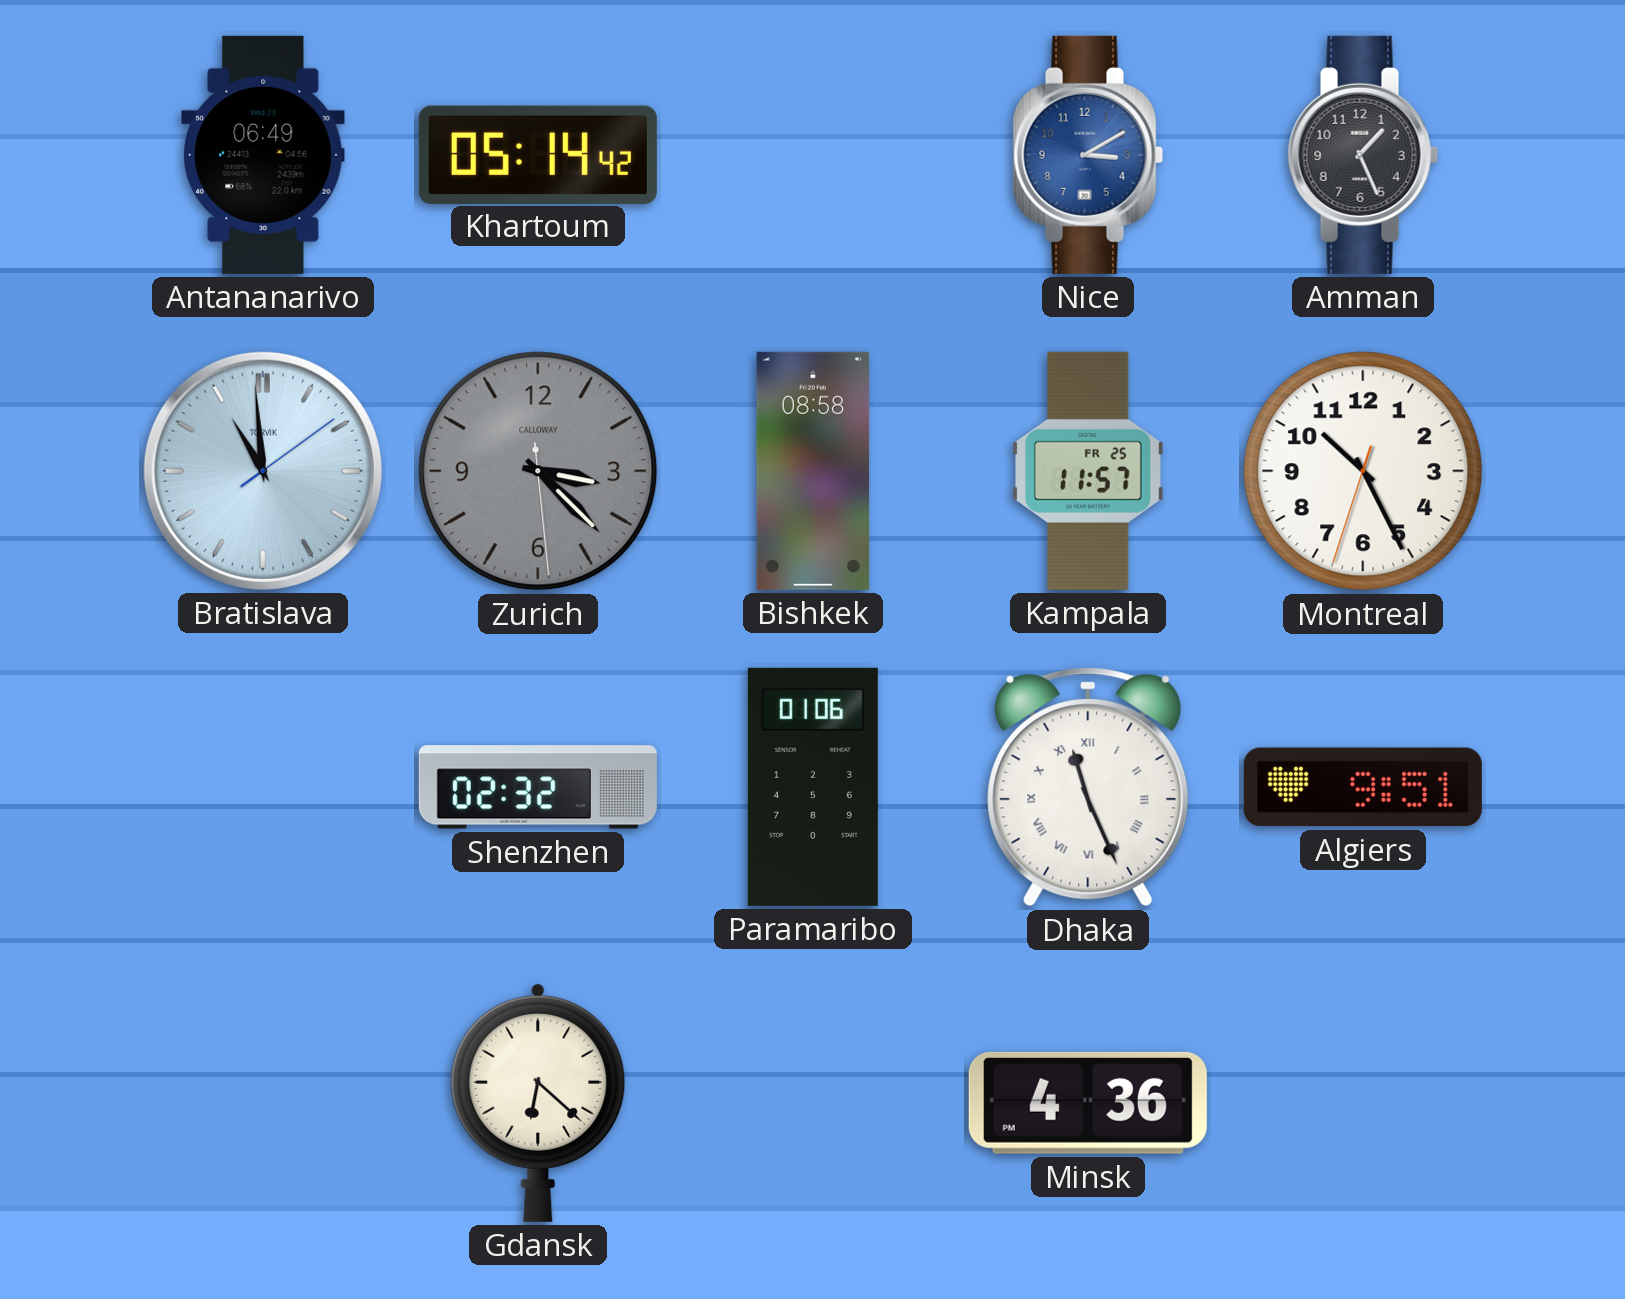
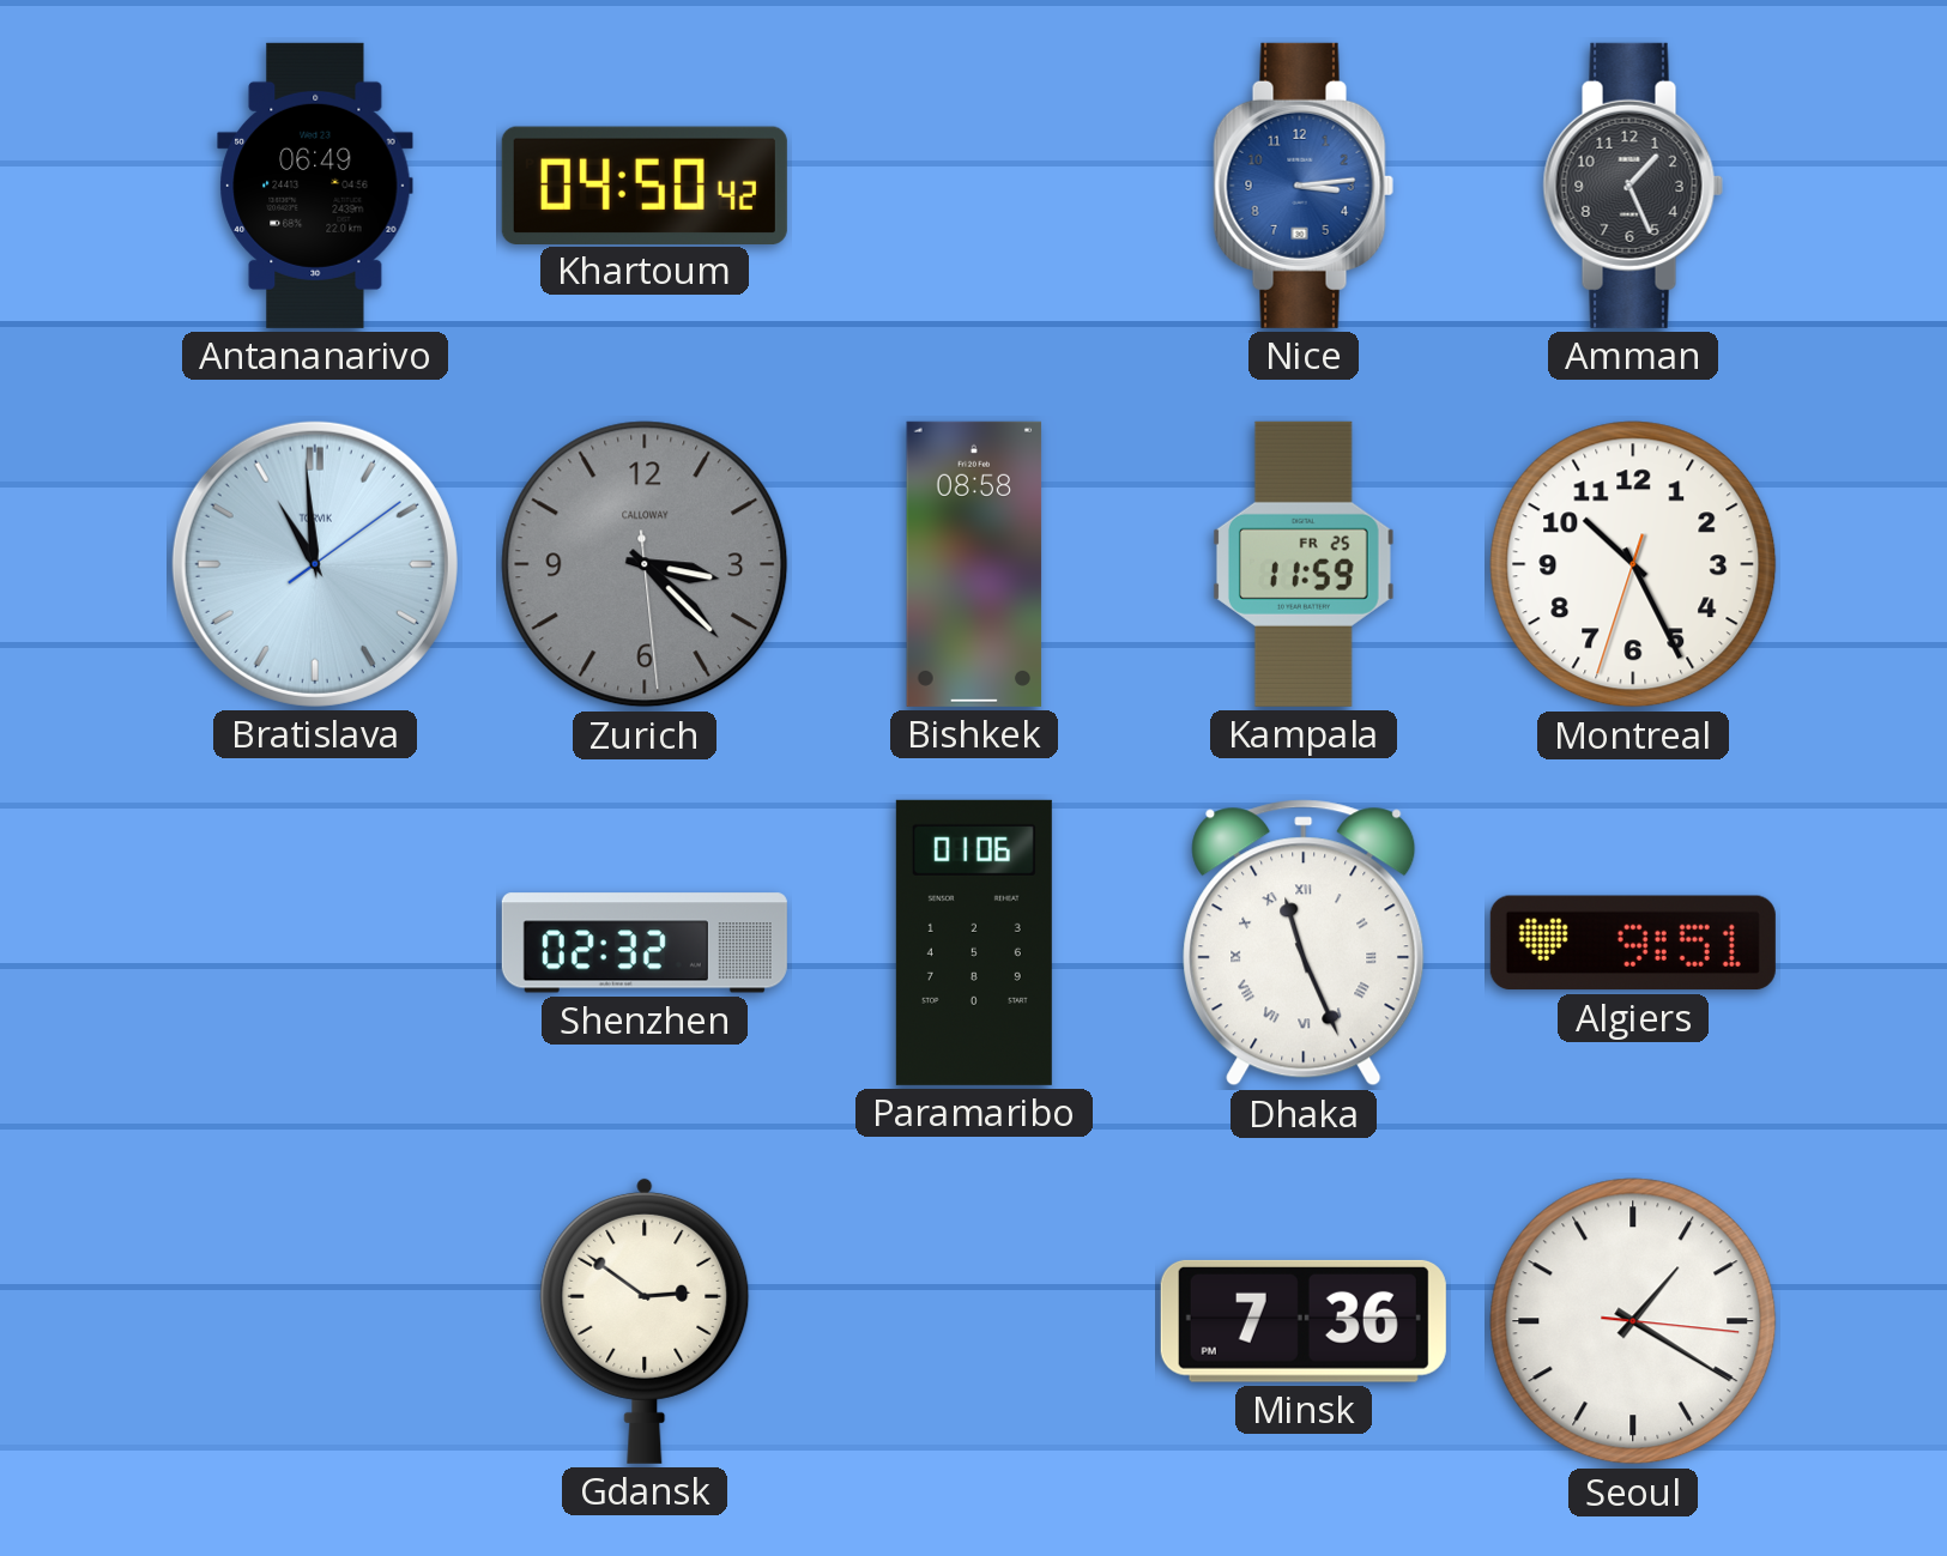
Khartoum: 05:14 -> 04:50 (645, 184)
Nice: 3:10 -> 3:14 (1304, 186)
Kampala: 11:57 -> 11:59 (1304, 564)
Gdansk: 6:22 -> 2:51 (645, 1320)
Minsk: 4:36 -> 7:36 (1304, 1321)
Seoul: none -> 1:20 (1633, 1321)
